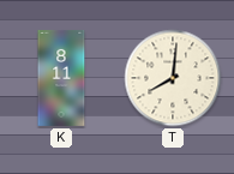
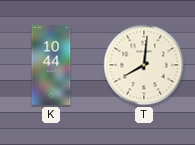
K: 8:11 -> 10:44 (51, 65)
